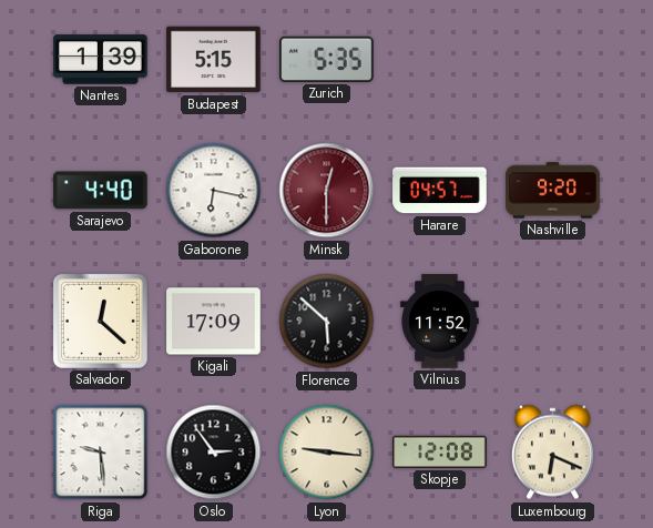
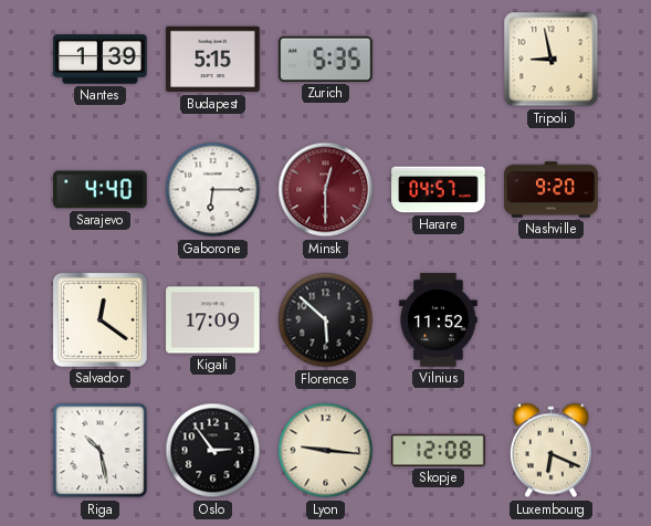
Tripoli: none -> 8:58 (552, 60)
Gaborone: 6:17 -> 6:15 (213, 190)
Salvador: 12:22 -> 12:21 (99, 319)
Riga: 9:29 -> 10:28 (101, 451)
